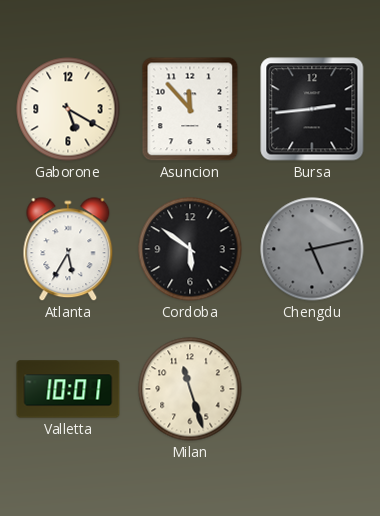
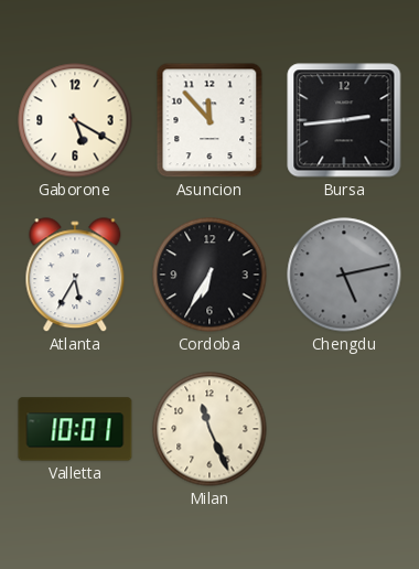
Cordoba: 5:51 -> 6:35 (209, 275)
Milan: 11:27 -> 11:26 (209, 429)
